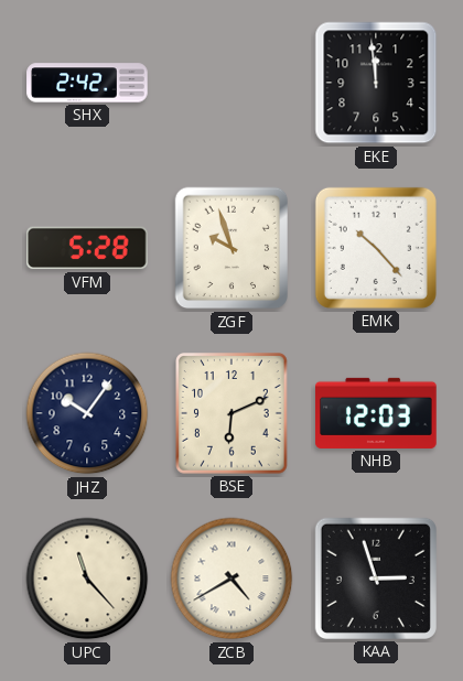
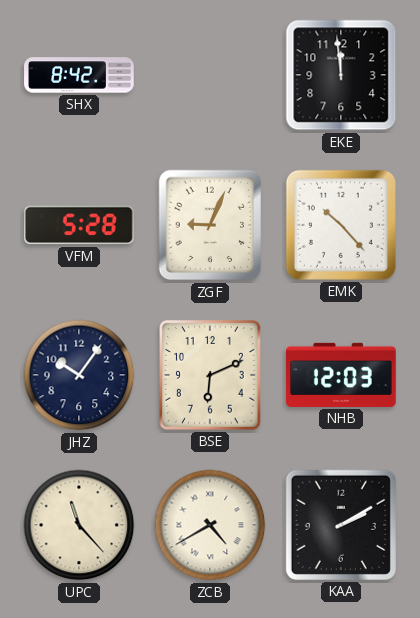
SHX: 2:42 -> 8:42 (79, 75)
ZGF: 9:57 -> 9:04 (210, 225)
KAA: 2:57 -> 2:10 (341, 525)
